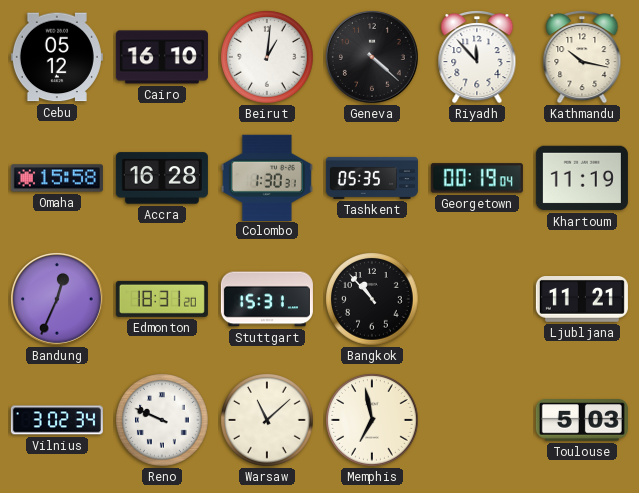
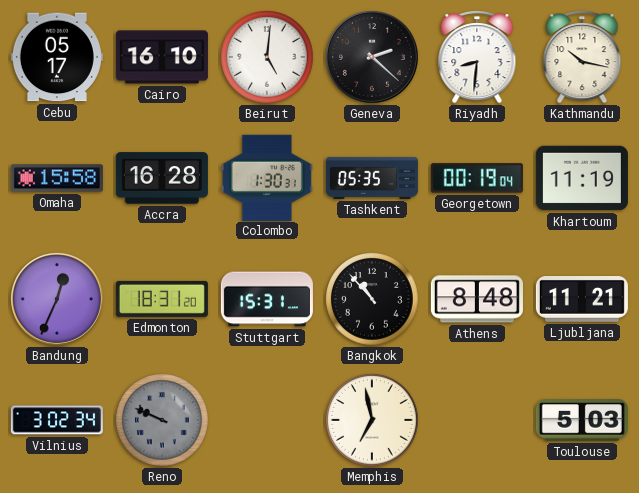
Cebu: 05:12 -> 05:17 (57, 57)
Beirut: 1:01 -> 5:01 (267, 57)
Geneva: 4:22 -> 2:22 (372, 57)
Riyadh: 11:53 -> 8:31 (477, 58)
Athens: none -> 8:48 (477, 299)
Reno dial: white -> grey (162, 420)
Warsaw: 11:08 -> none (267, 420)
